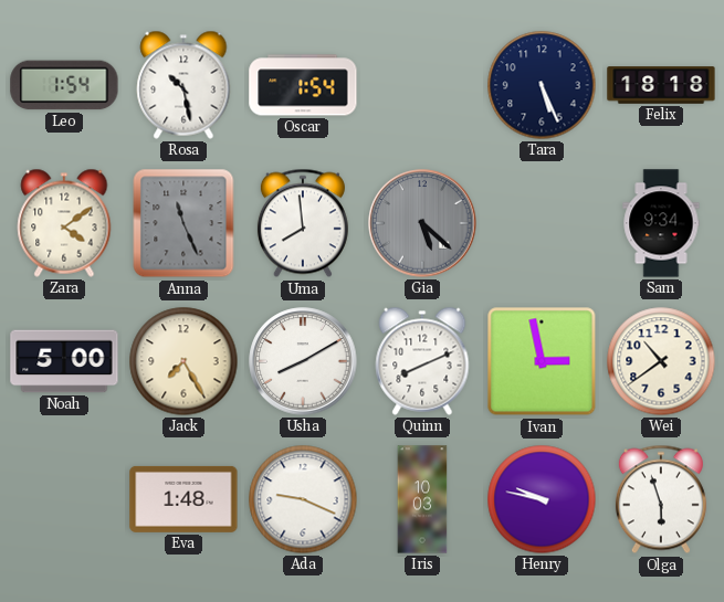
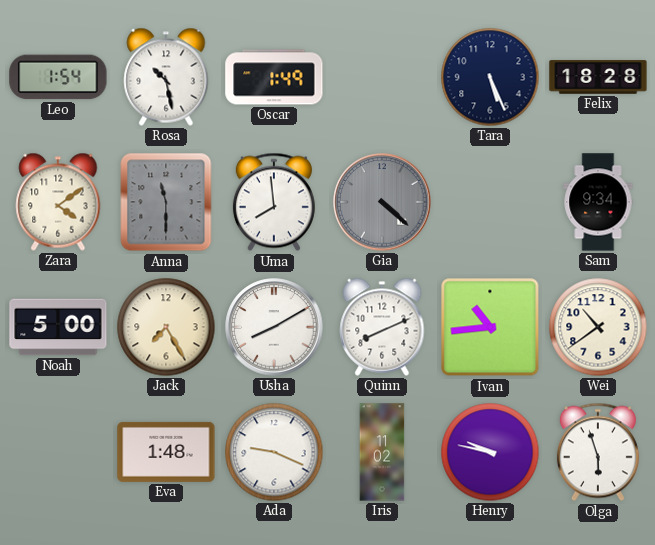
Oscar: 1:54 -> 1:49 (274, 77)
Felix: 18:18 -> 18:28 (598, 77)
Anna: 11:26 -> 11:30 (166, 202)
Gia: 5:22 -> 4:22 (382, 202)
Ivan: 2:58 -> 10:44 (490, 327)
Iris: 10:03 -> 11:02 (382, 452)
